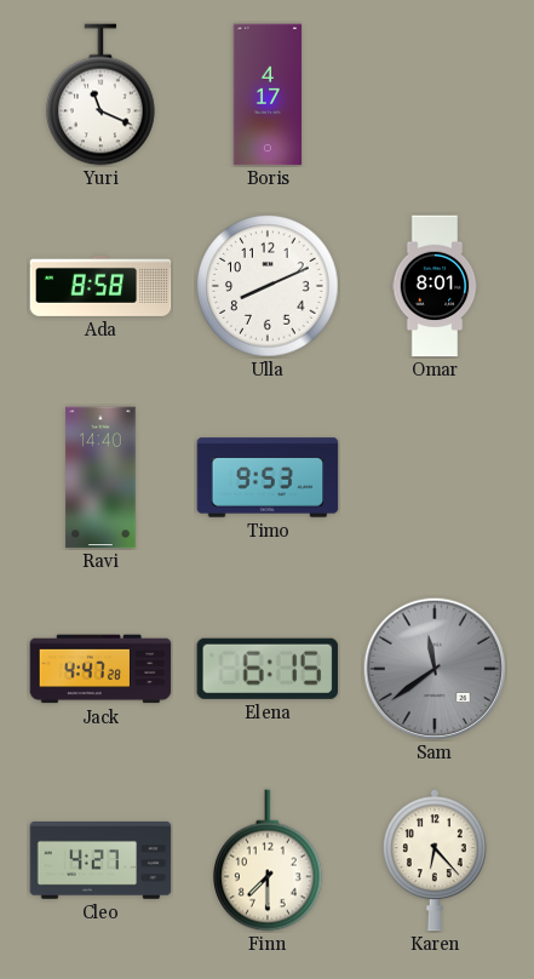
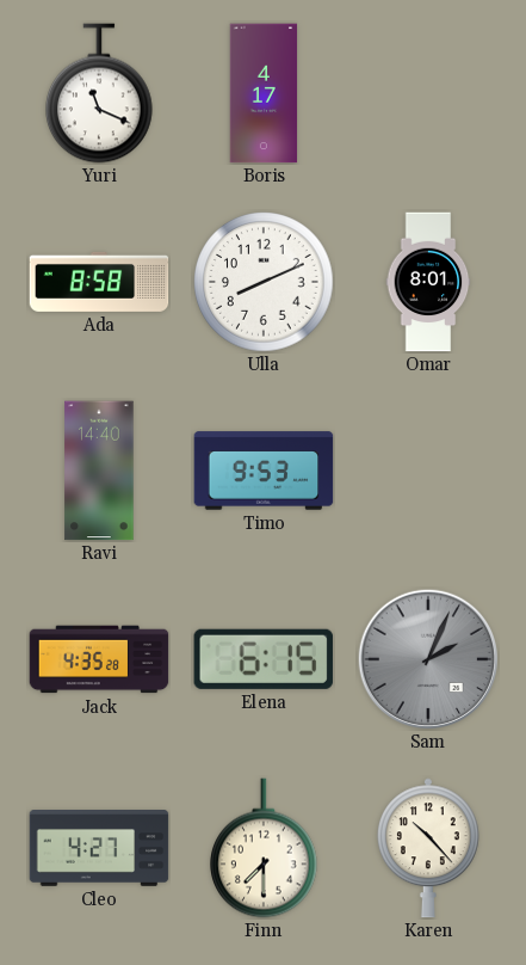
Jack: 4:47 -> 4:35 (99, 659)
Sam: 11:39 -> 2:04 (427, 658)
Karen: 6:23 -> 10:23 (428, 848)
